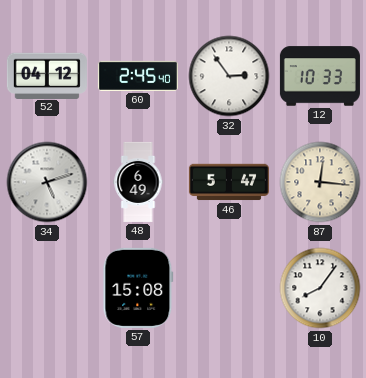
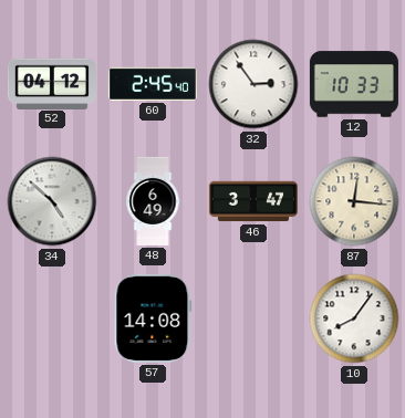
34: 5:12 -> 4:52 (52, 201)
46: 5:47 -> 3:47 (253, 201)
57: 15:08 -> 14:08 (153, 318)
